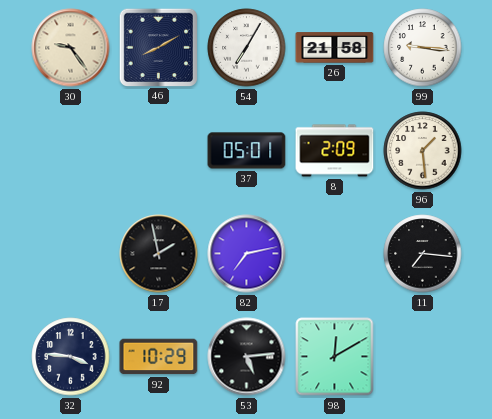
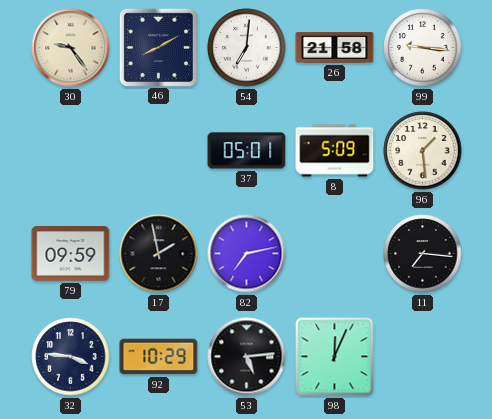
54: 7:05 -> 7:01 (247, 48)
8: 2:09 -> 5:09 (335, 151)
79: none -> 09:59 (71, 254)
98: 12:10 -> 12:04 (335, 357)
